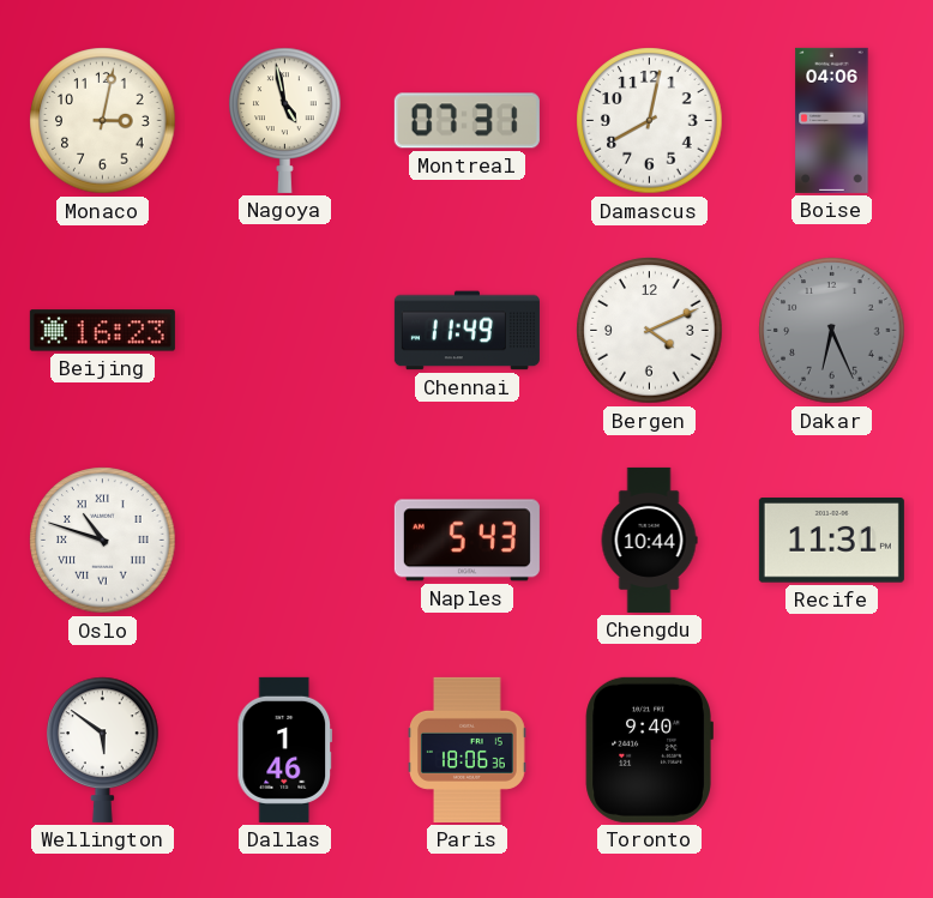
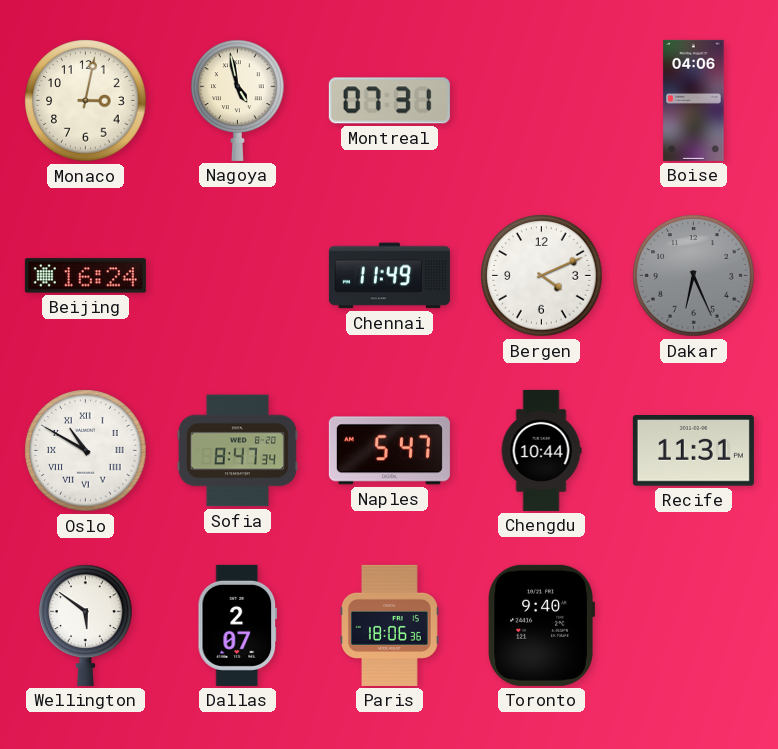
Damascus: 8:02 -> none (650, 121)
Beijing: 16:23 -> 16:24 (85, 276)
Oslo: 10:48 -> 10:50 (86, 451)
Sofia: none -> 8:47 (237, 451)
Naples: 5:43 -> 5:47 (389, 451)
Dallas: 1:46 -> 2:07 (238, 625)
